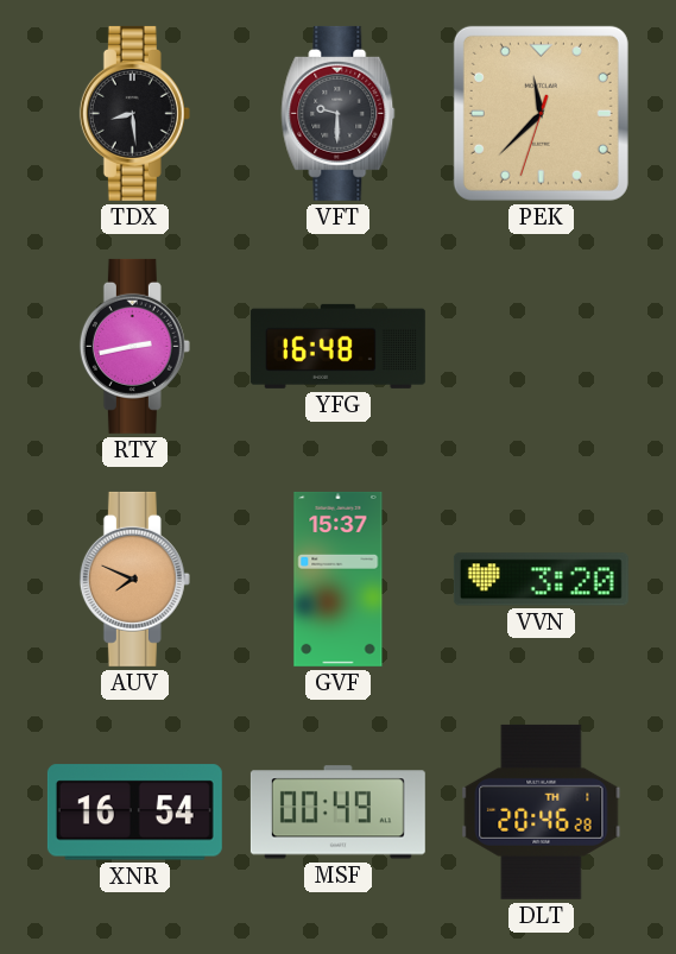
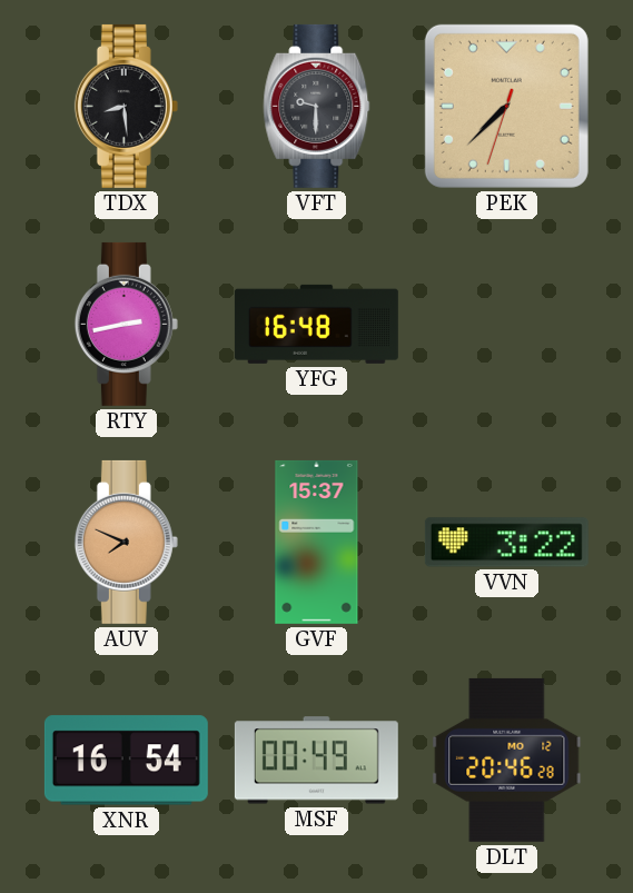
PEK: 11:37 -> 7:37 (506, 106)
VVN: 3:20 -> 3:22 (506, 543)
DLT date: TH 1 -> MO 12 (507, 760)
